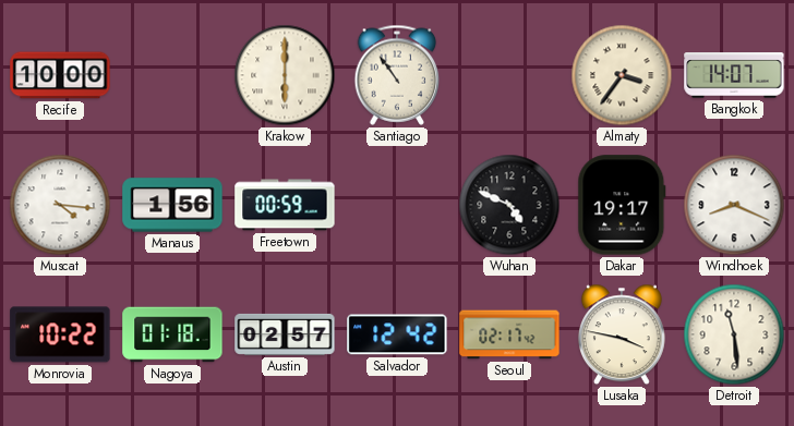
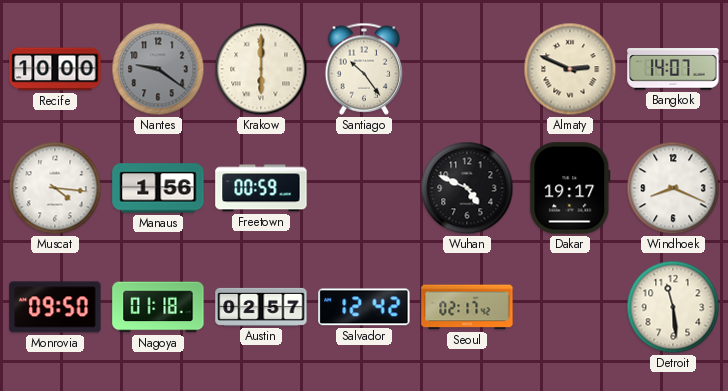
Nantes: none -> 9:21 (158, 69)
Santiago: 10:54 -> 10:24 (364, 69)
Almaty: 3:36 -> 2:49 (570, 69)
Monrovia: 10:22 -> 09:50 (55, 307)
Lusaka: 3:47 -> none (622, 334)
